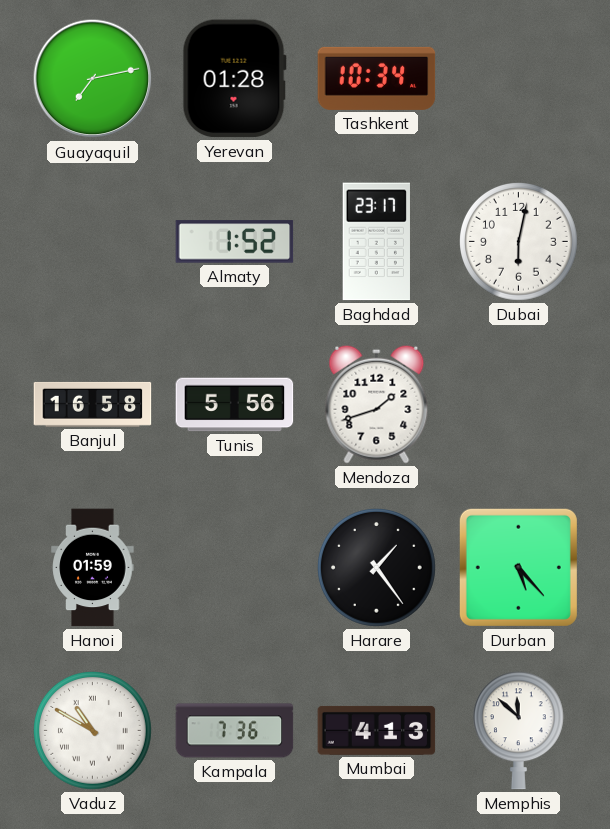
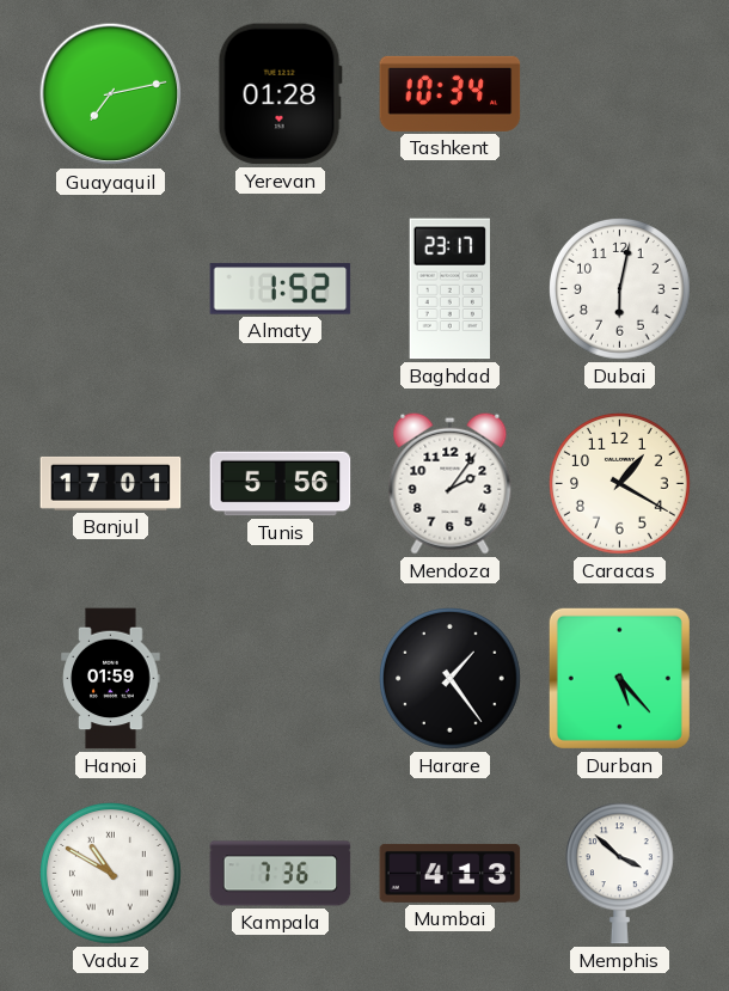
Banjul: 16:58 -> 17:01 (111, 483)
Mendoza: 1:42 -> 2:06 (451, 483)
Caracas: none -> 1:20 (620, 484)
Memphis: 11:52 -> 3:52 (619, 874)
